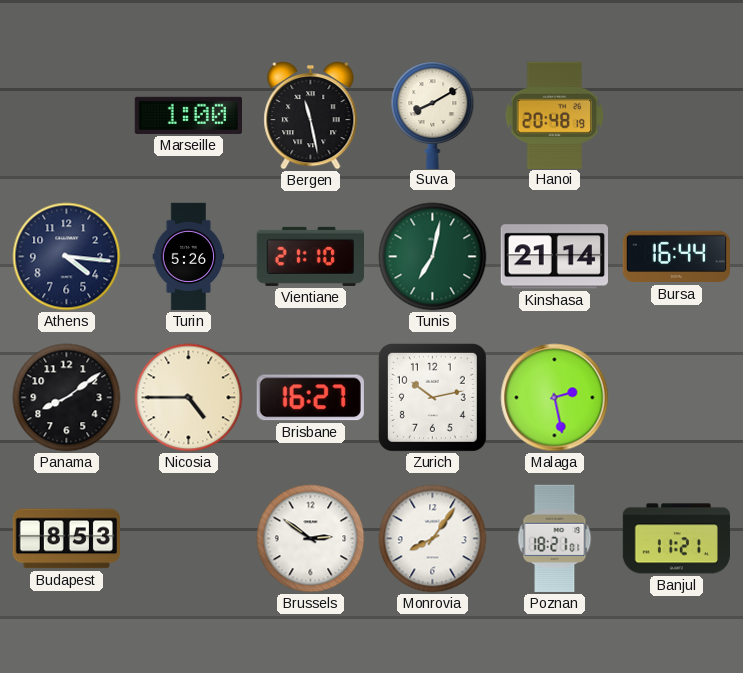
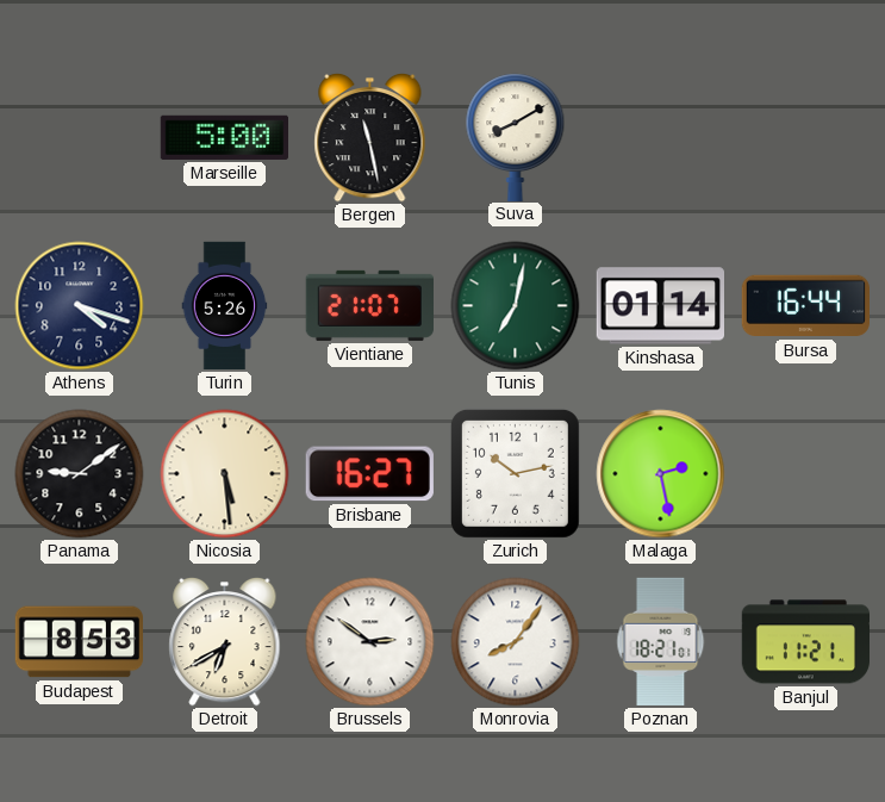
Marseille: 1:00 -> 5:00 (224, 137)
Hanoi: 20:48 -> none (555, 115)
Athens: 4:16 -> 4:18 (80, 306)
Vientiane: 21:10 -> 21:07 (369, 305)
Kinshasa: 21:14 -> 01:14 (660, 306)
Panama: 8:09 -> 9:09 (80, 474)
Nicosia: 4:45 -> 5:29 (225, 474)
Detroit: none -> 6:40 (225, 641)
